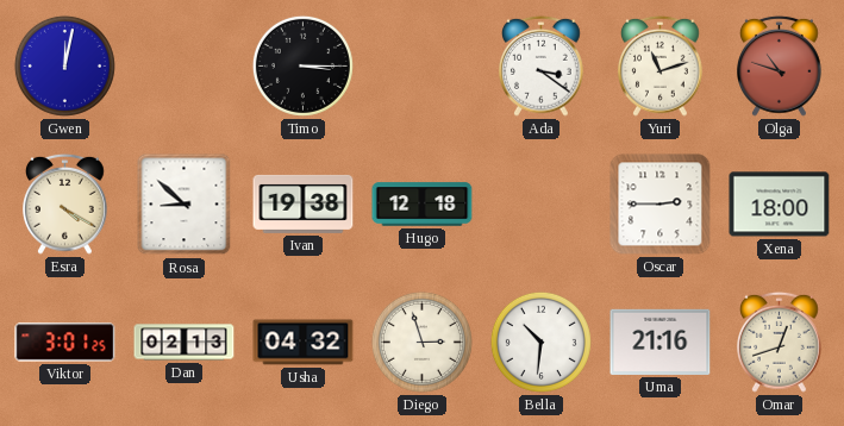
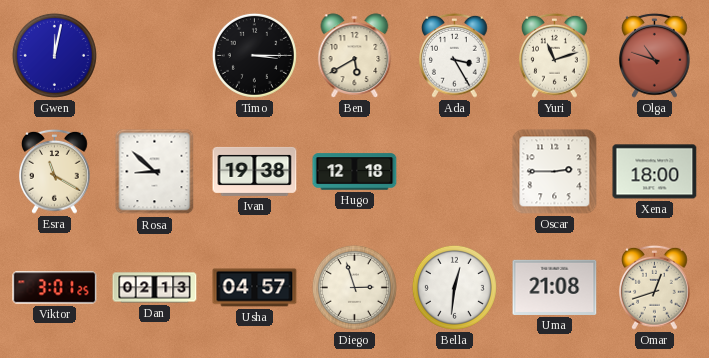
Ben: none -> 5:40 (355, 56)
Ada: 3:21 -> 3:25 (455, 55)
Esra: 4:20 -> 11:20 (55, 171)
Usha: 04:32 -> 04:57 (255, 288)
Bella: 10:31 -> 12:31 (454, 287)
Uma: 21:16 -> 21:08 (555, 287)
